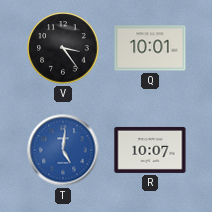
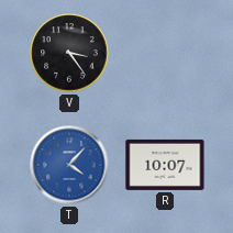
Q: 10:01 -> none (150, 48)
T: 5:01 -> 4:07 (69, 165)
